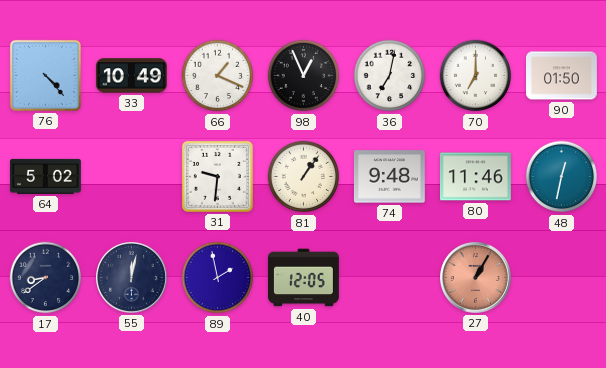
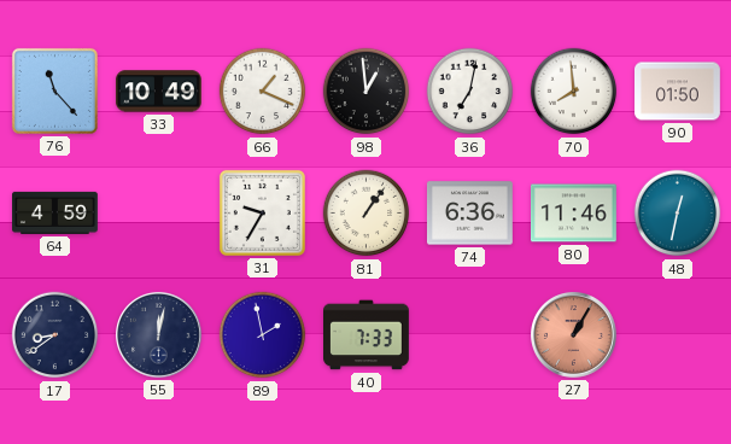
76: 4:23 -> 11:23 (54, 90)
98: 12:56 -> 12:59 (367, 92)
70: 7:00 -> 7:59 (574, 92)
64: 5:02 -> 4:59 (55, 212)
31: 9:31 -> 9:35 (262, 212)
74: 9:48 -> 6:36 (470, 214)
40: 12:05 -> 7:33 (367, 335)
